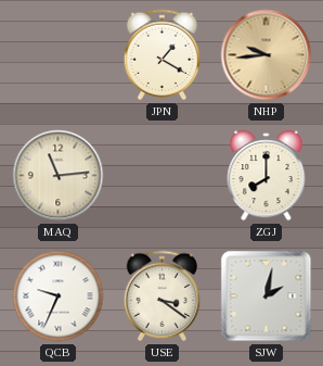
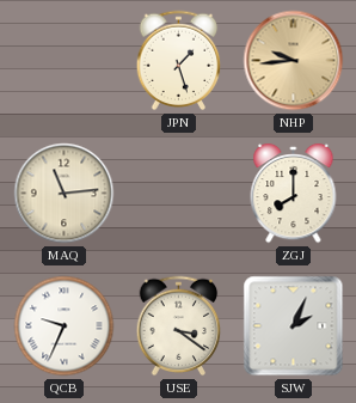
JPN: 1:20 -> 1:27 (179, 61)
SJW: 2:02 -> 2:04 (294, 326)
